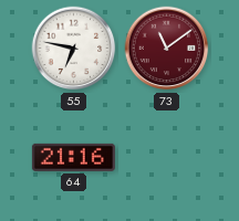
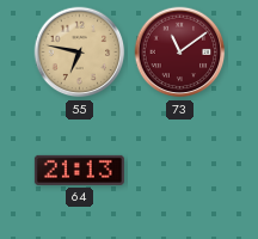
55 dial: white -> champagne (80, 53)
64: 21:16 -> 21:13 (79, 170)
